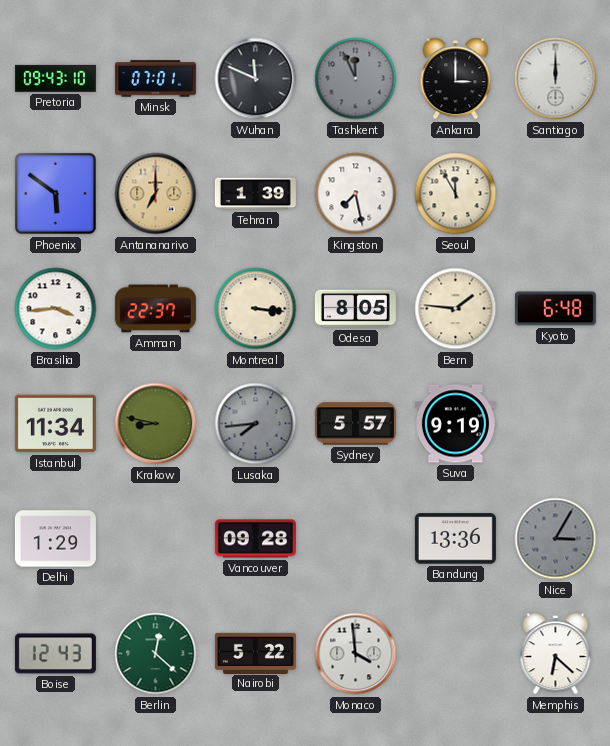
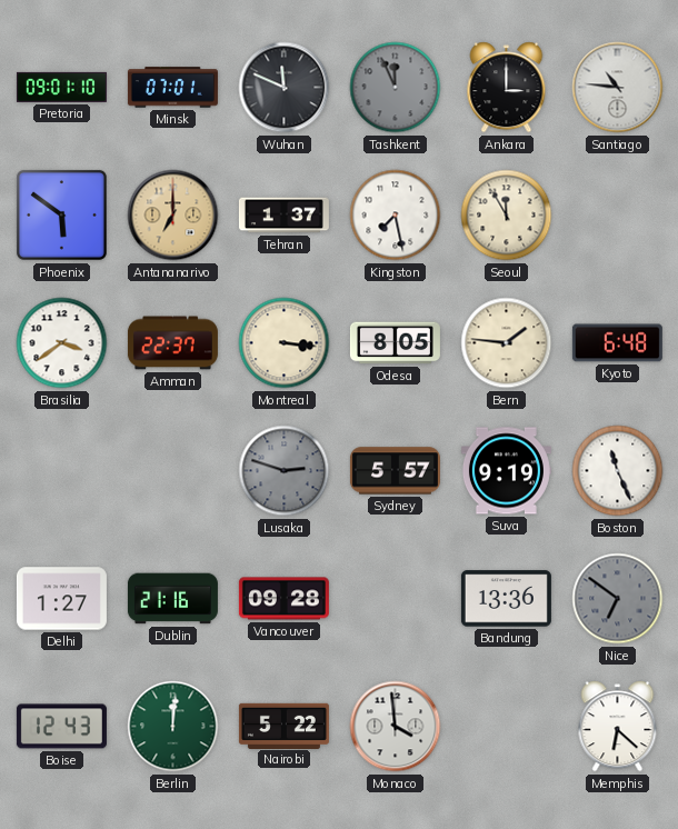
Pretoria: 09:43 -> 09:01 (61, 87)
Santiago: 12:00 -> 10:46 (618, 88)
Tehran: 1:39 -> 1:37 (283, 216)
Brasilia: 3:44 -> 3:39 (62, 343)
Istanbul: 11:34 -> none (55, 424)
Krakow: 8:47 -> none (156, 424)
Lusaka: 7:44 -> 2:48 (285, 471)
Boston: none -> 11:26 (618, 471)
Delhi: 1:29 -> 1:27 (61, 599)
Dublin: none -> 21:16 (172, 599)
Nice: 3:05 -> 6:51 (618, 599)
Berlin: 12:22 -> 12:01 (173, 727)
